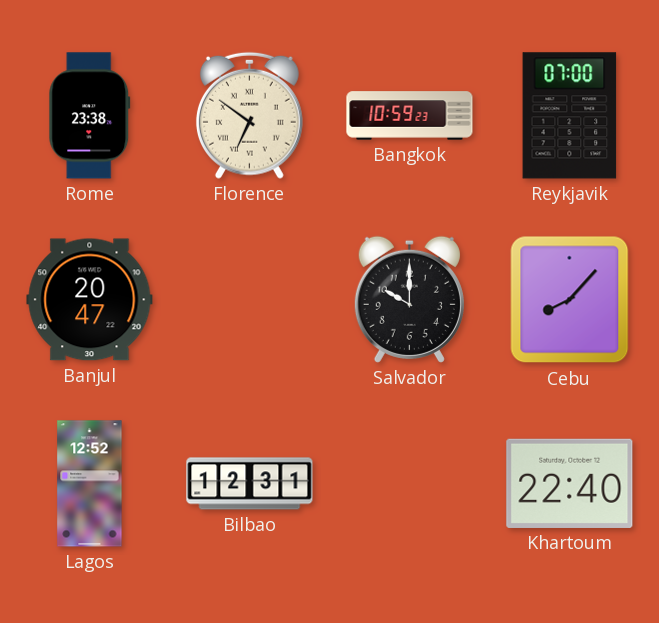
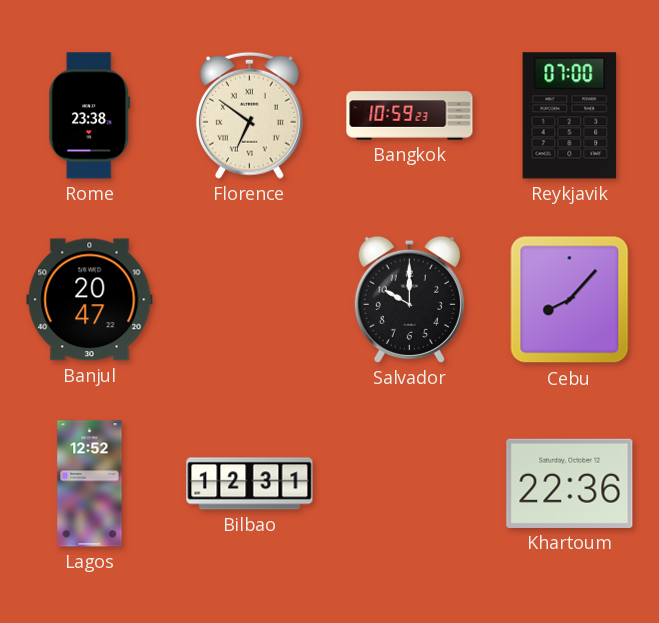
Khartoum: 22:40 -> 22:36 (570, 483)
